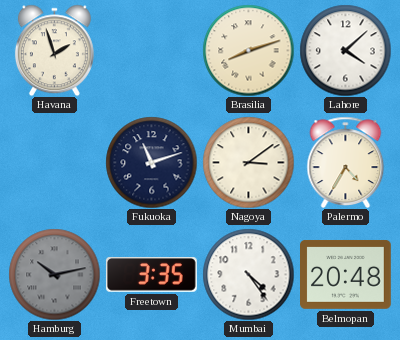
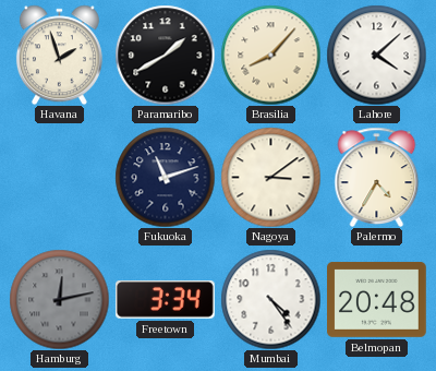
Paramaribo: none -> 1:40 (165, 55)
Brasilia: 8:12 -> 8:07 (270, 55)
Hamburg: 10:13 -> 12:13 (59, 299)
Freetown: 3:35 -> 3:34 (165, 300)
